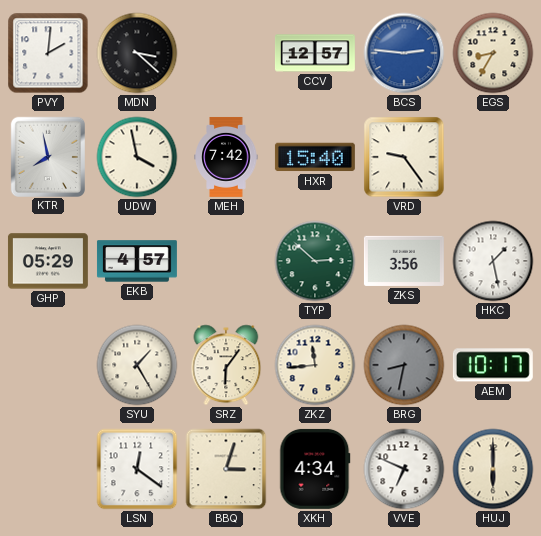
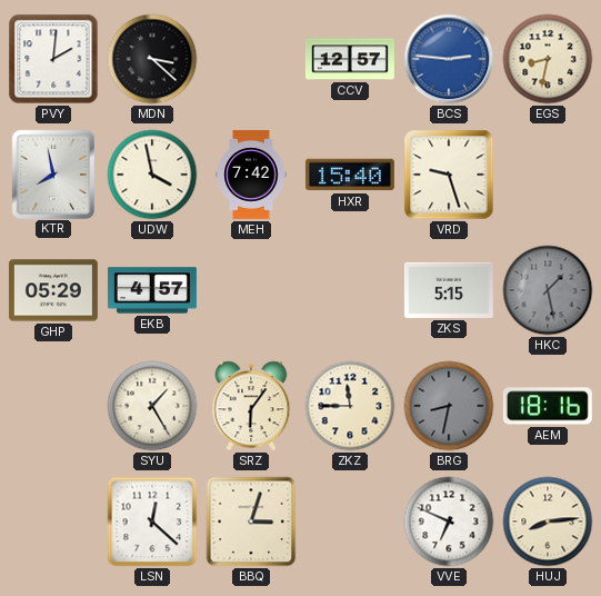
EGS: 8:35 -> 8:32 (548, 59)
VRD: 9:24 -> 9:27 (449, 175)
TYP: 2:52 -> none (315, 261)
ZKS: 3:56 -> 5:15 (449, 290)
HKC dial: white -> grey (548, 290)
ZKZ: 11:44 -> 11:45 (350, 406)
AEM: 10:17 -> 18:16 (548, 406)
LSN: 12:21 -> 12:22 (152, 521)
XKH: 4:34 -> none (315, 469)
HUJ: 6:00 -> 8:14 (548, 521)
